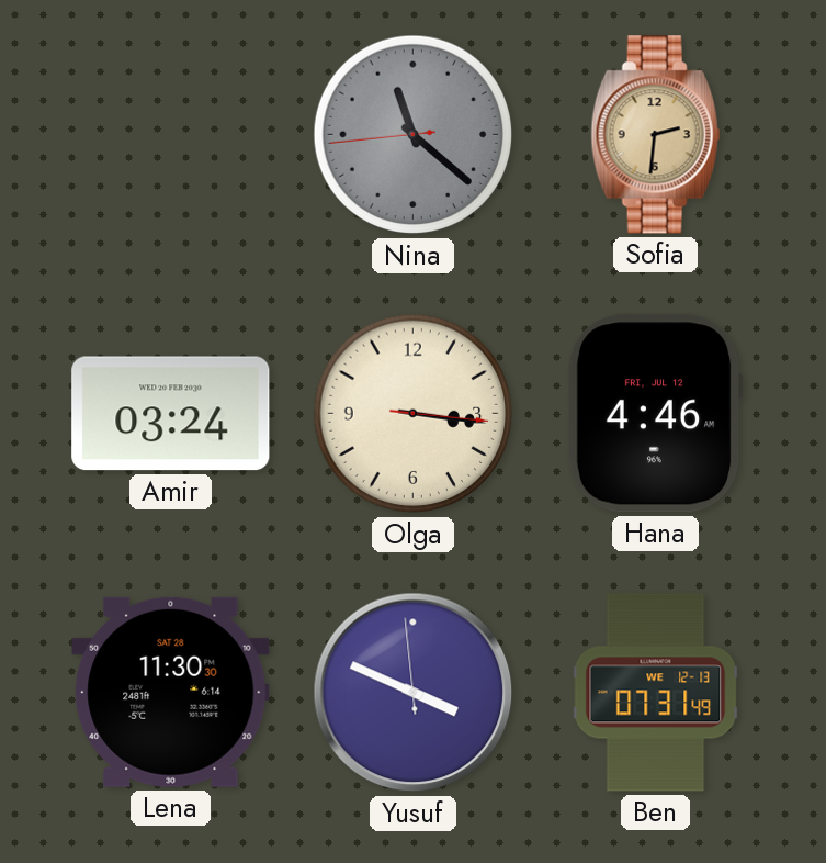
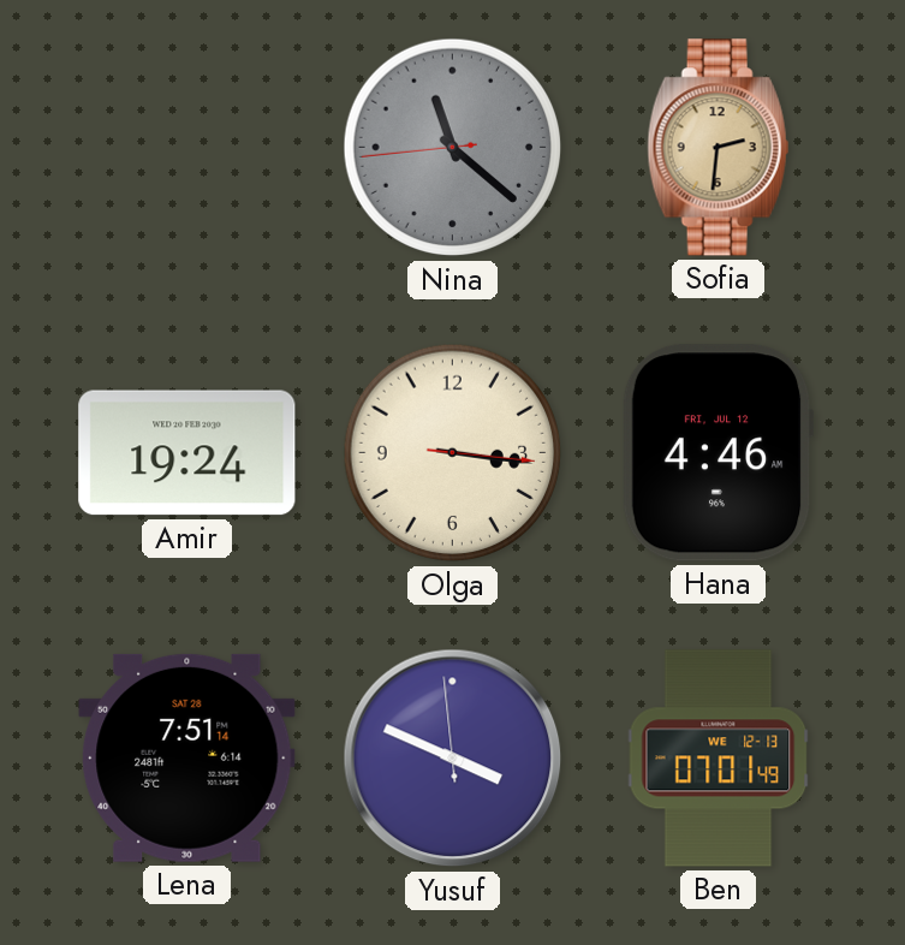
Amir: 03:24 -> 19:24 (187, 453)
Lena: 11:30 -> 7:51 (187, 757)
Ben: 07:31 -> 07:01 (719, 759)
